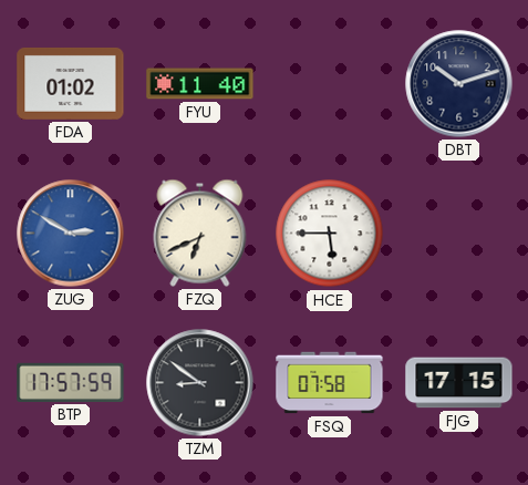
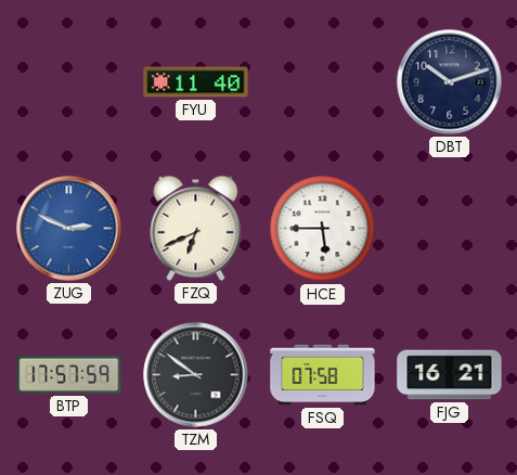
FDA: 01:02 -> none (71, 83)
ZUG: 2:50 -> 2:49 (69, 229)
FJG: 17:15 -> 16:21 (450, 375)
